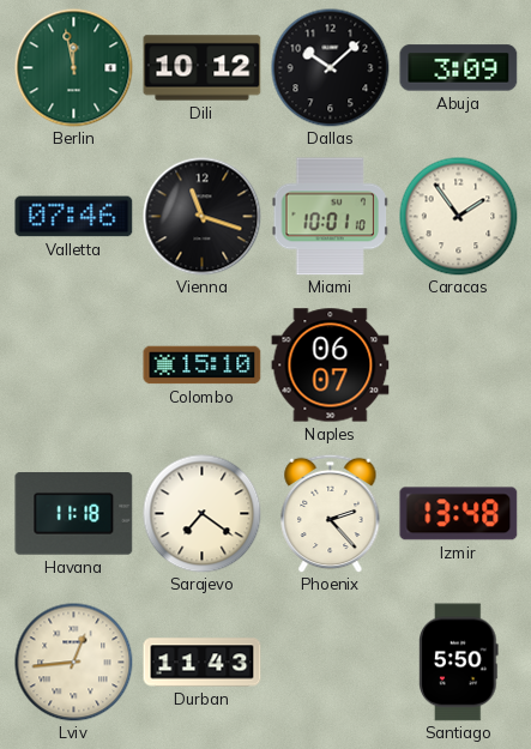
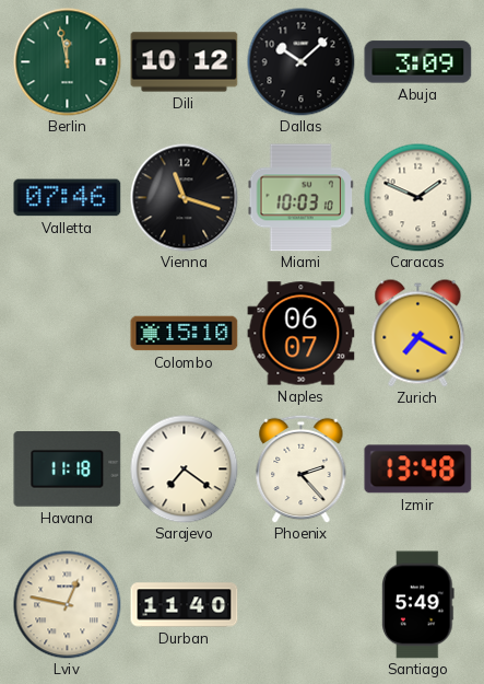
Miami: 10:01 -> 10:03 (300, 198)
Caracas: 1:54 -> 1:49 (418, 198)
Zurich: none -> 7:20 (418, 334)
Lviv: 12:44 -> 12:47 (68, 605)
Durban: 11:43 -> 11:40 (185, 605)
Santiago: 5:50 -> 5:49 (418, 605)
